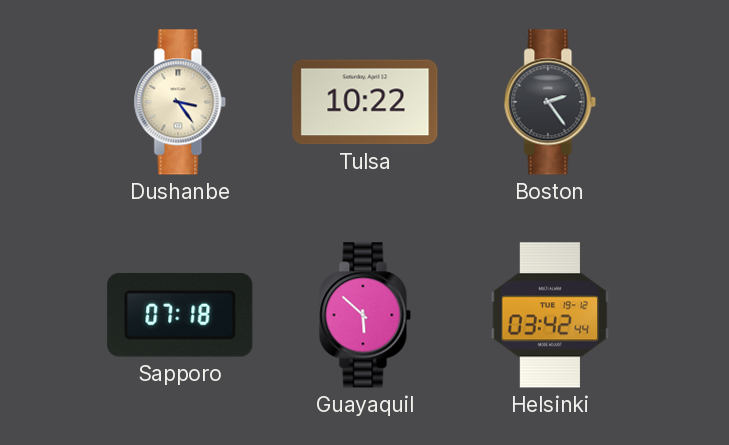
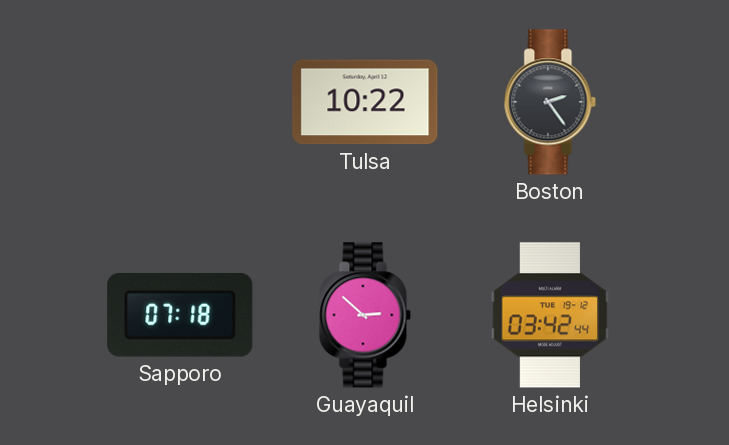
Dushanbe: 3:24 -> none (180, 102)
Guayaquil: 5:52 -> 2:52 (365, 315)
